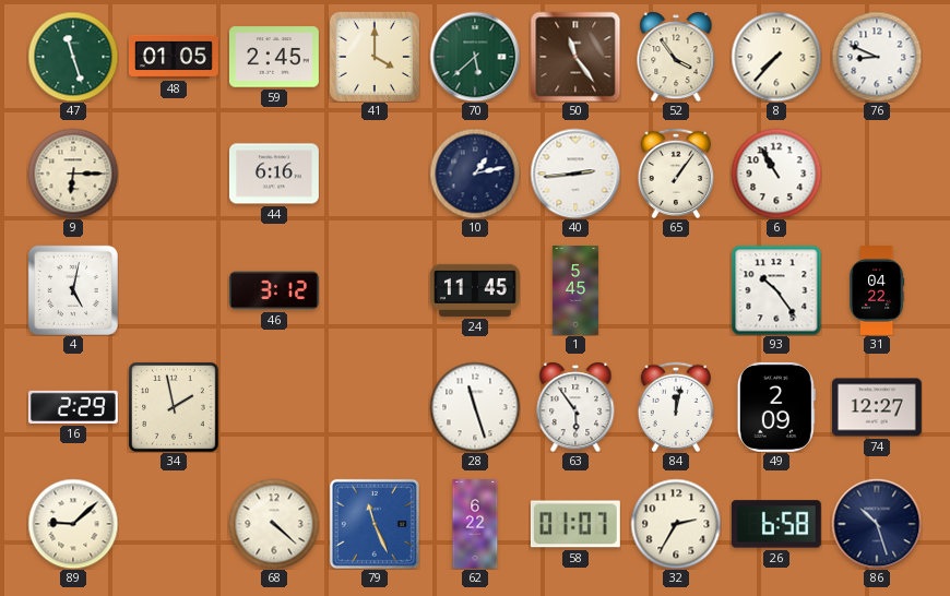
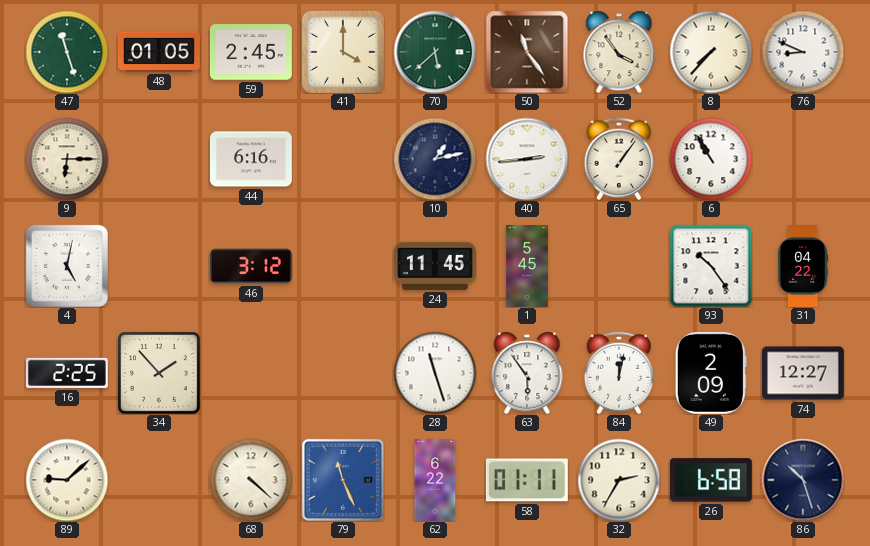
16: 2:29 -> 2:25 (67, 373)
34: 1:58 -> 1:53 (159, 373)
58: 01:07 -> 01:11 (527, 480)
